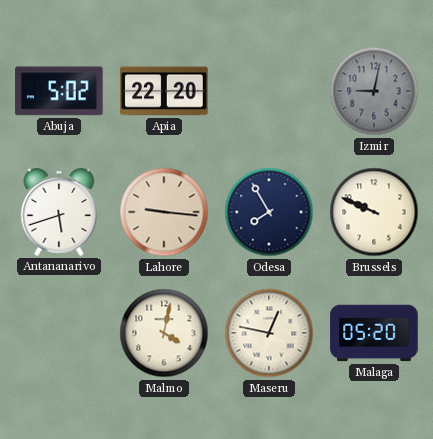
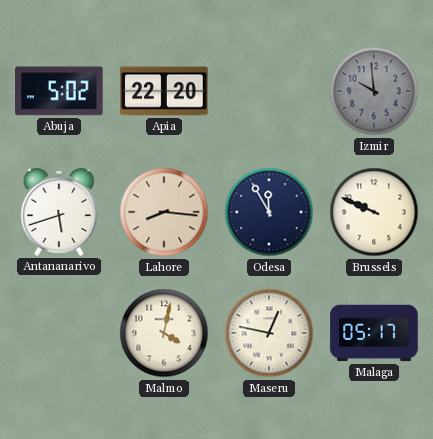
Izmir: 9:02 -> 9:59 (374, 91)
Lahore: 9:16 -> 8:16 (164, 212)
Odesa: 7:55 -> 11:55 (269, 212)
Malaga: 05:20 -> 05:17 (374, 333)
